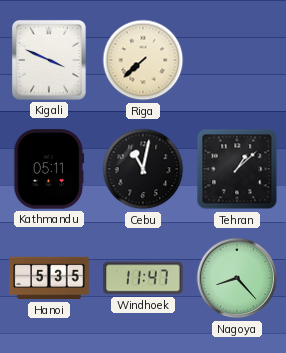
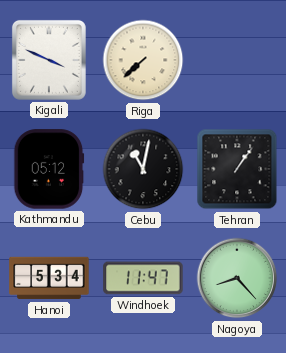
Kathmandu: 05:11 -> 05:12 (49, 169)
Tehran: 1:08 -> 1:06 (237, 169)
Hanoi: 5:35 -> 5:34 (49, 278)
